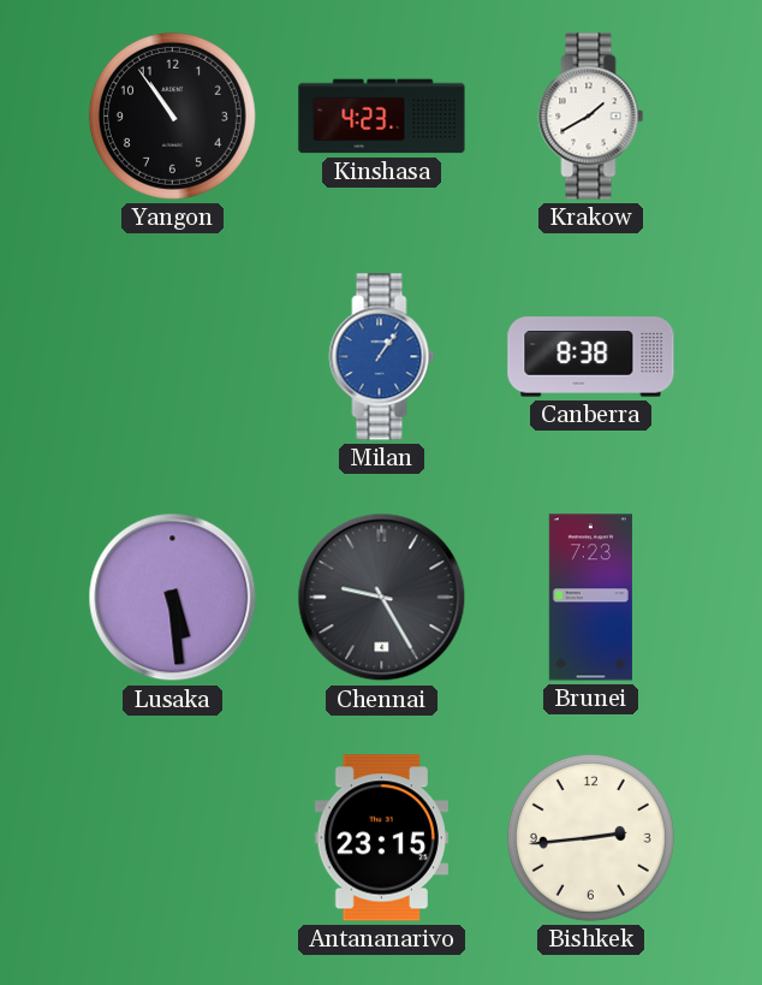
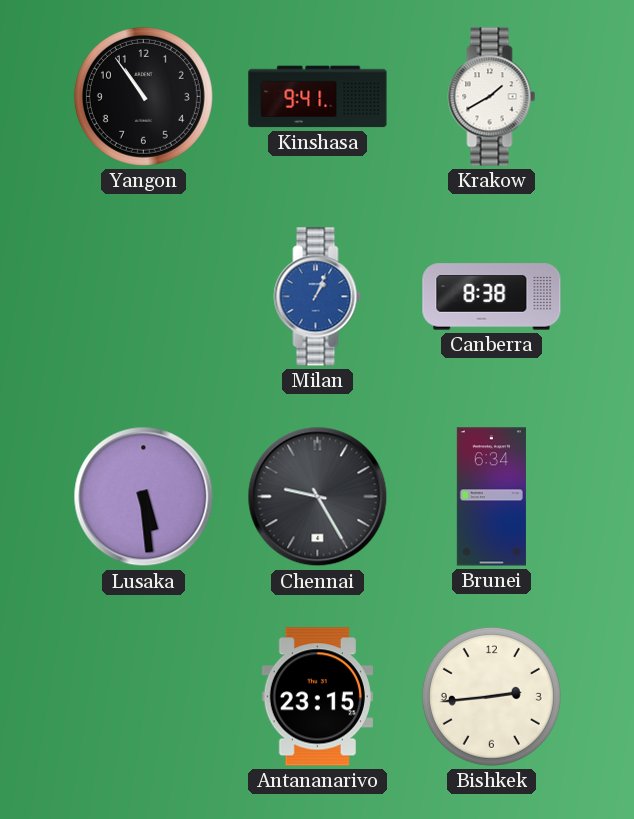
Kinshasa: 4:23 -> 9:41 (318, 97)
Milan: 1:06 -> 1:04 (318, 297)
Brunei: 7:23 -> 6:34 (491, 497)
